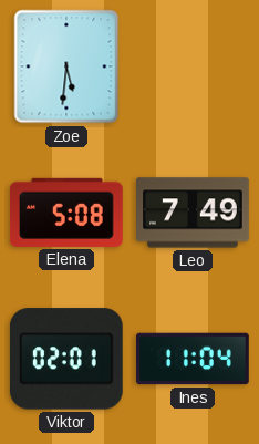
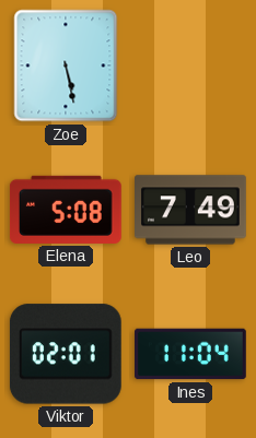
Zoe: 5:31 -> 5:28 (66, 66)
